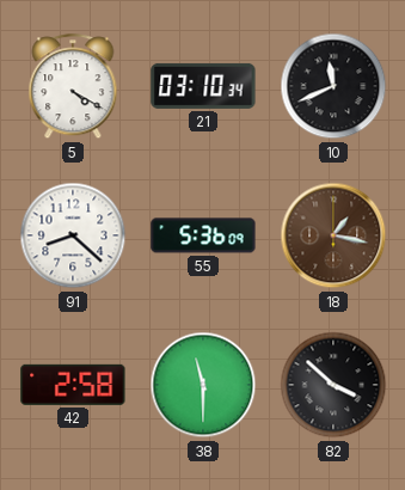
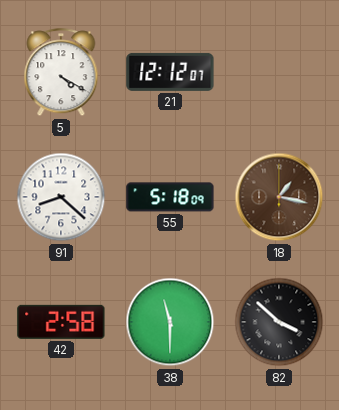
21: 03:10 -> 12:12 (170, 72)
10: 11:41 -> none (333, 86)
55: 5:36 -> 5:18 (170, 197)
